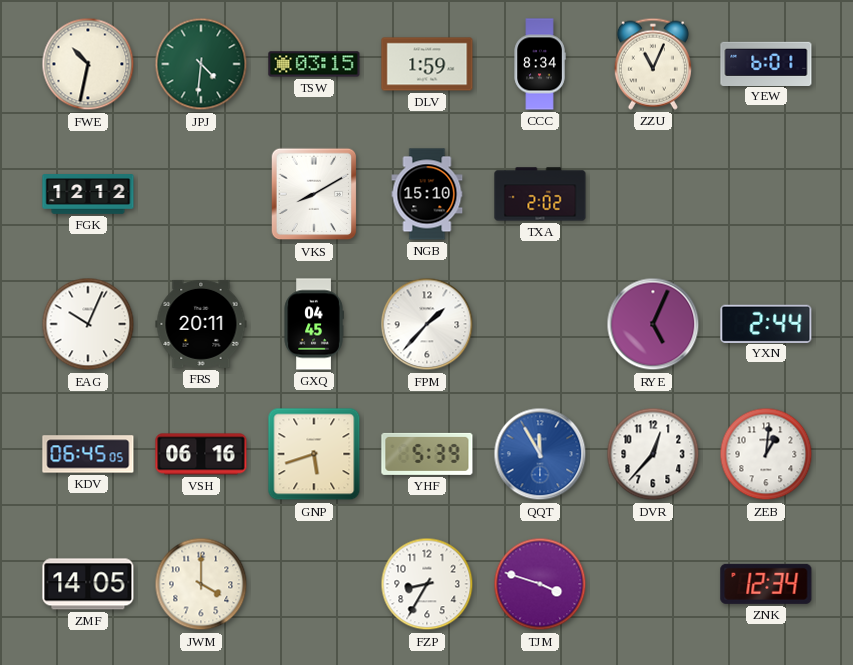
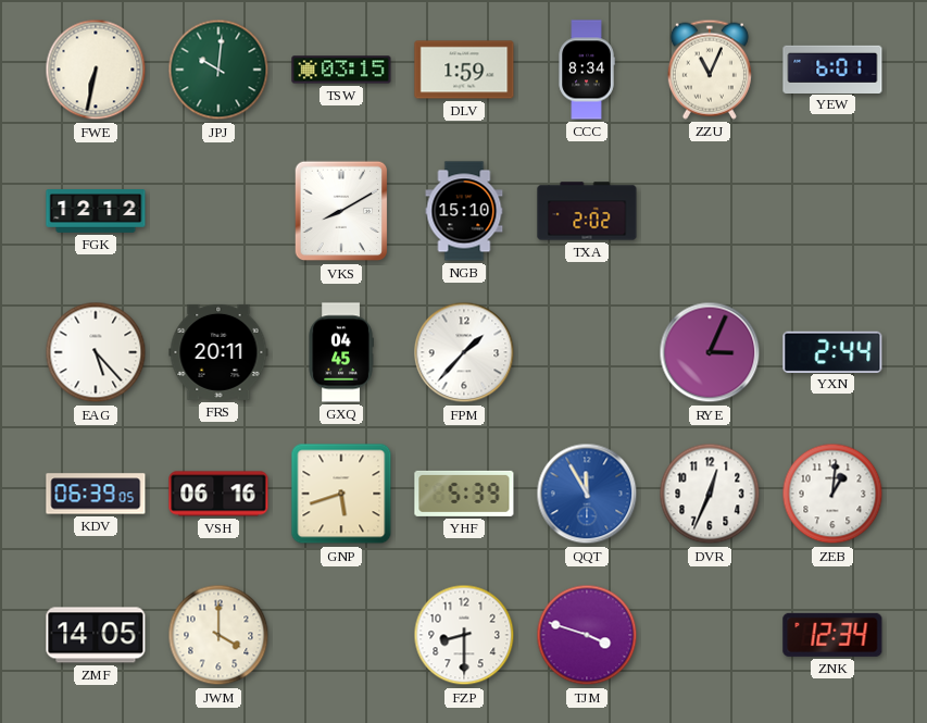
FWE: 10:32 -> 6:32 (96, 70)
JPJ: 4:31 -> 10:01 (218, 70)
EAG: 10:04 -> 5:23 (96, 352)
RYE: 5:04 -> 3:04 (710, 352)
KDV: 06:45 -> 06:39 (96, 494)
DVR: 12:37 -> 12:34 (710, 494)
FZP: 8:35 -> 8:30 (464, 635)
